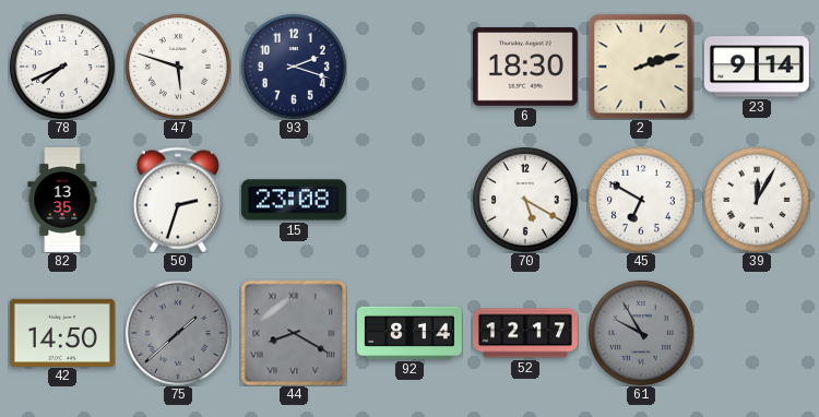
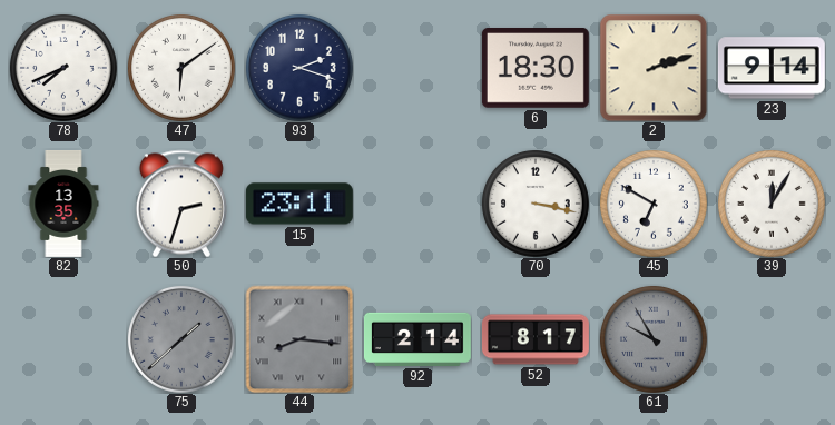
47: 5:48 -> 6:09 (181, 68)
15: 23:08 -> 23:11 (299, 204)
70: 5:20 -> 3:17 (536, 204)
42: 14:50 -> none (62, 332)
44: 8:20 -> 8:16 (299, 339)
92: 8:14 -> 2:14 (417, 339)
52: 12:17 -> 8:17 (536, 339)
